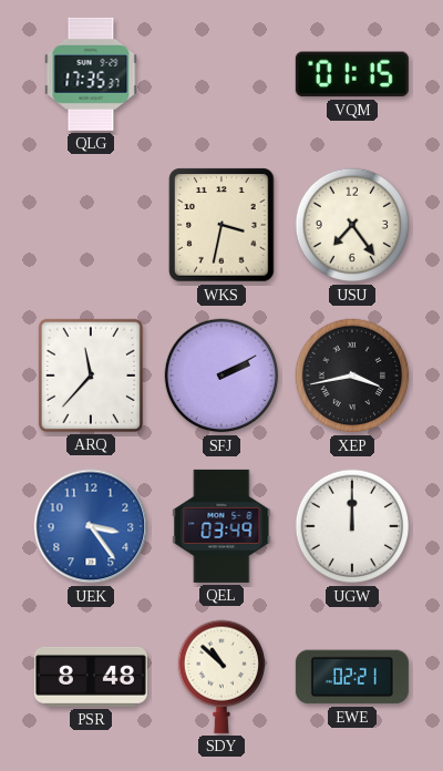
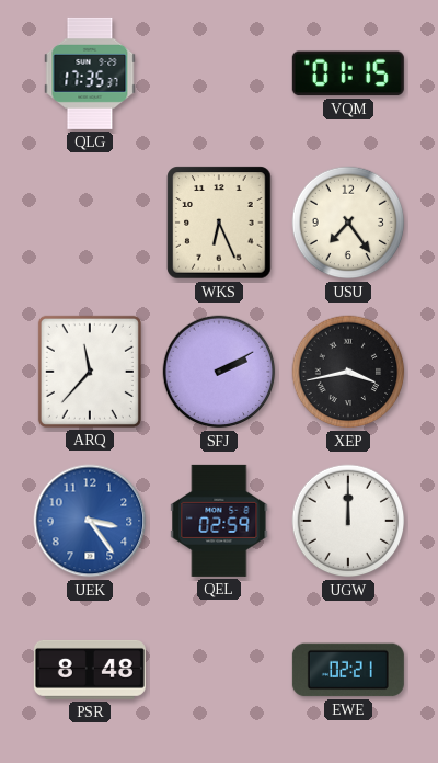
WKS: 3:32 -> 6:26 (219, 223)
QEL: 03:49 -> 02:59 (219, 521)
SDY: 10:52 -> none (221, 677)
